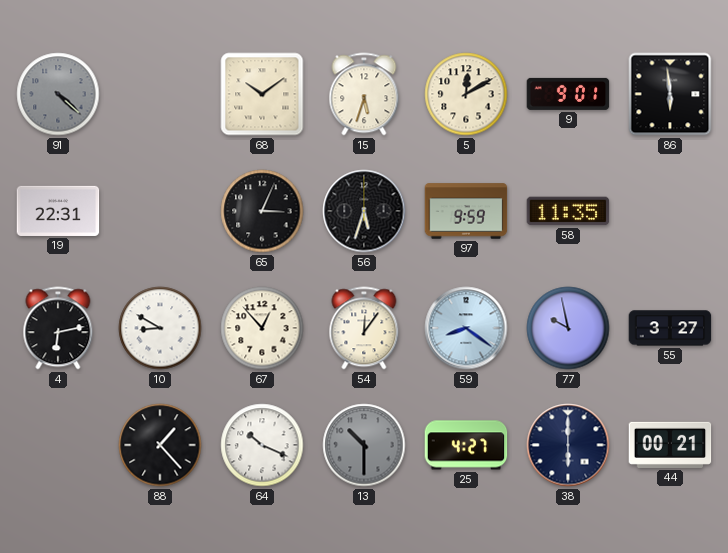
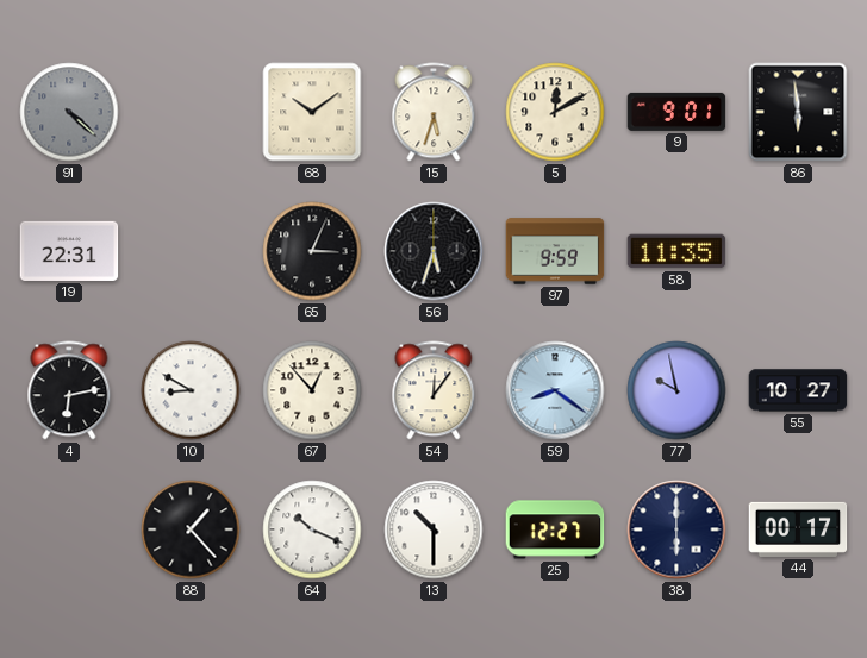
55: 3:27 -> 10:27 (798, 390)
13 dial: grey -> white (433, 529)
25: 4:27 -> 12:27 (555, 529)
44: 00:21 -> 00:17 (798, 529)
